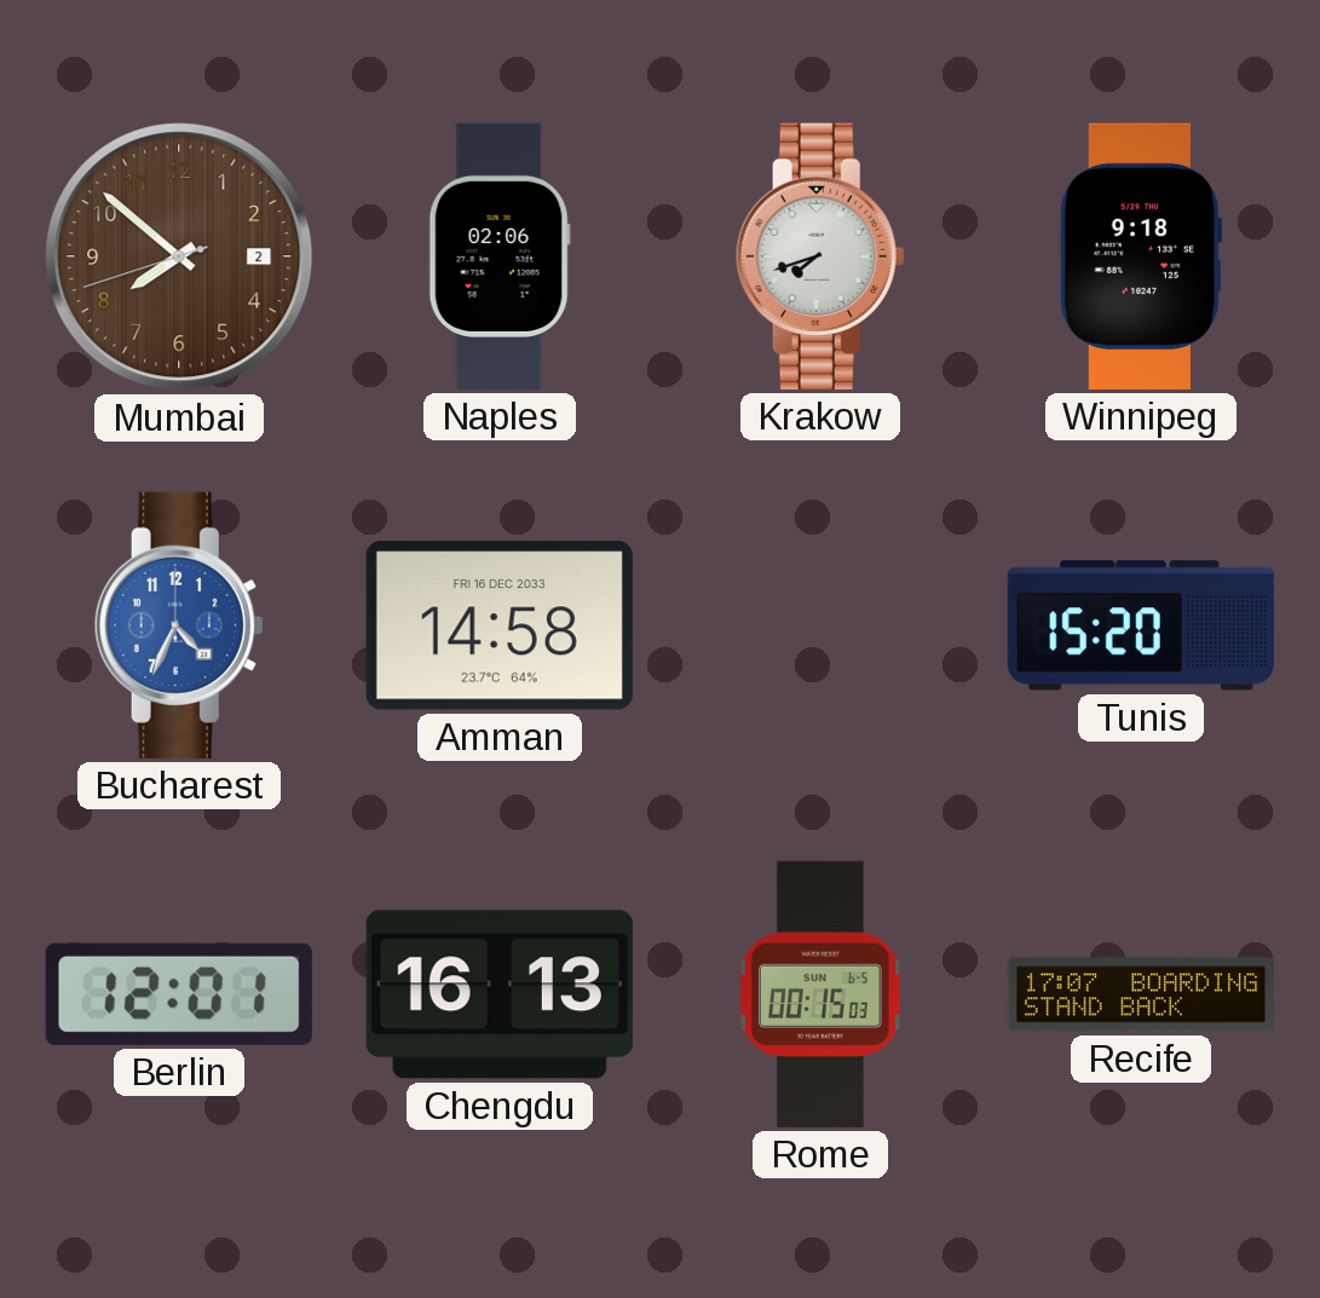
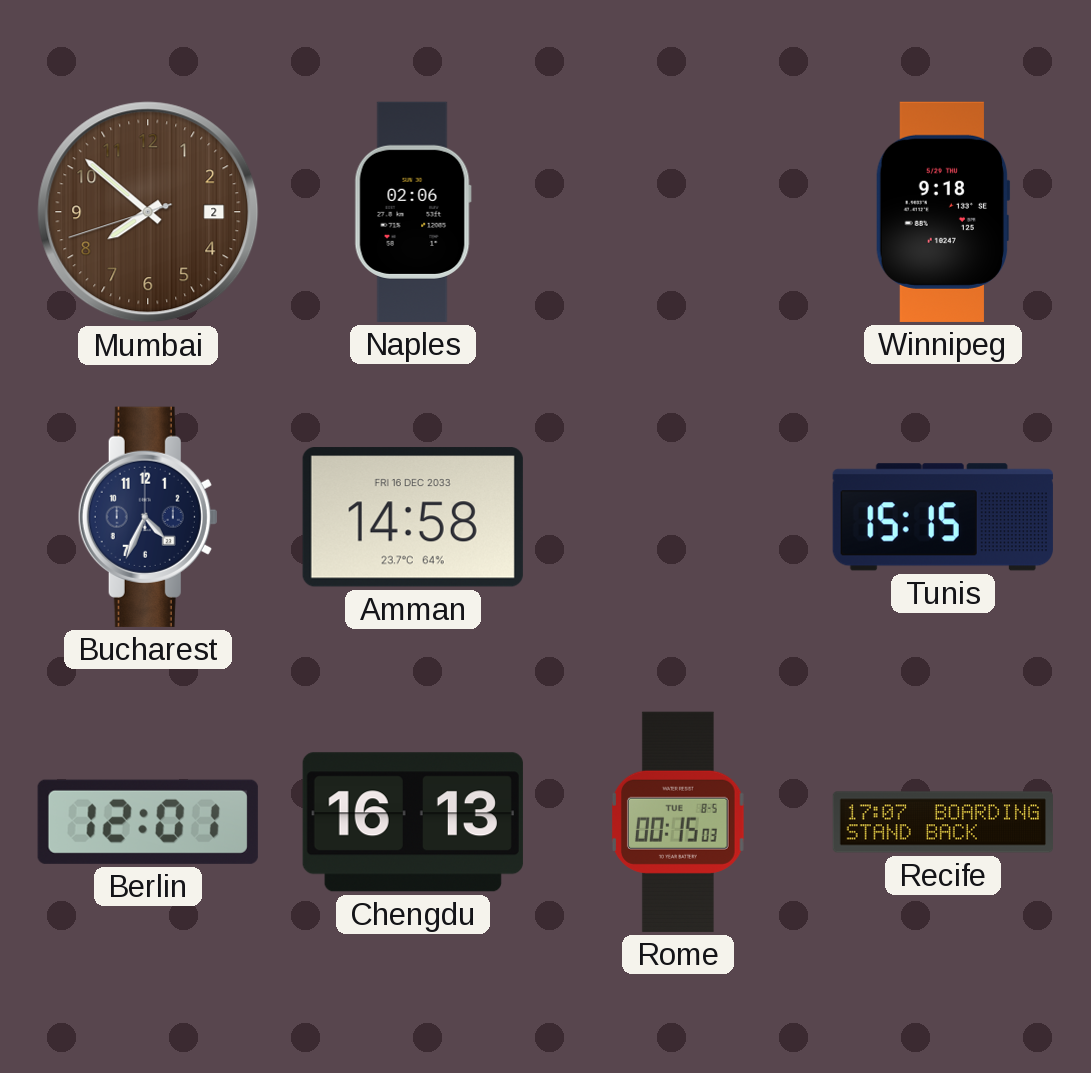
Krakow: 7:42 -> none (820, 256)
Bucharest dial: blue -> navy (148, 517)
Tunis: 15:20 -> 15:15 (943, 517)
Rome date: SUN 6-5 -> TUE 8-5 (679, 822)
